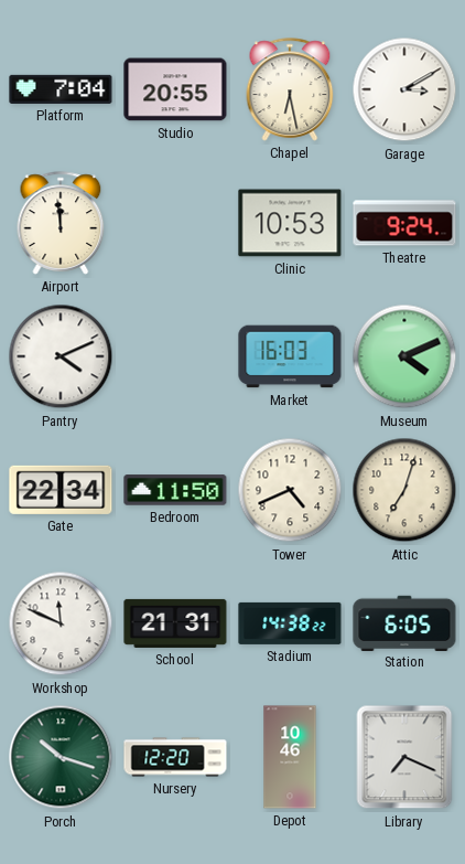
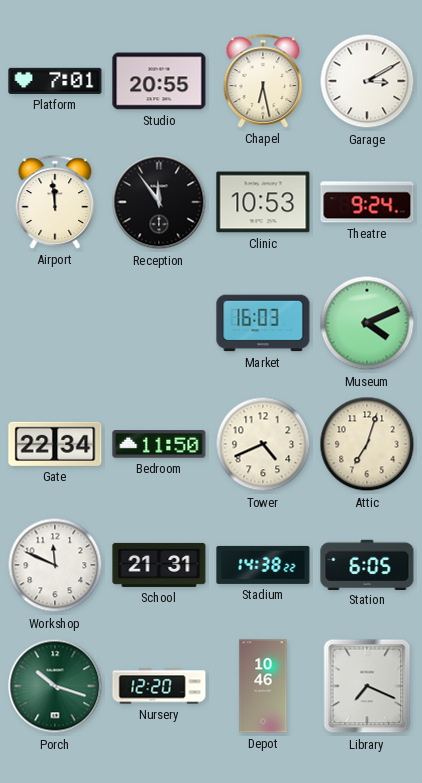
Platform: 7:04 -> 7:01 (55, 81)
Reception: none -> 11:54 (159, 202)
Pantry: 4:11 -> none (61, 356)
